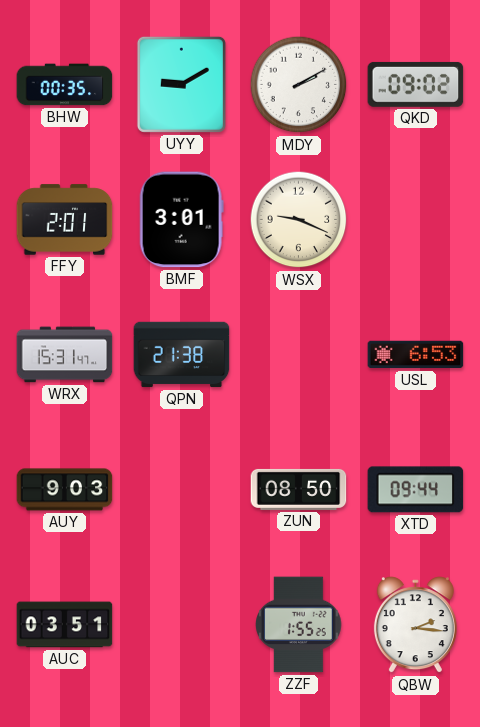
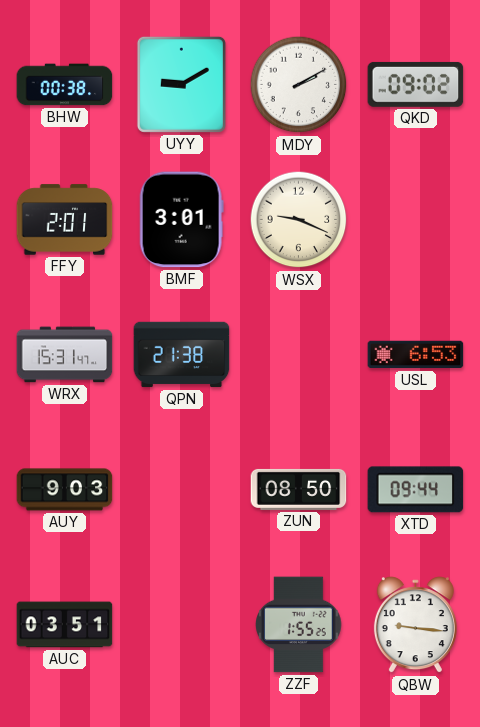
BHW: 00:35 -> 00:38 (65, 85)
QBW: 2:16 -> 9:16 (415, 625)
